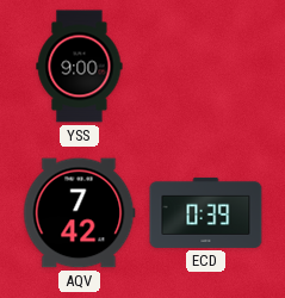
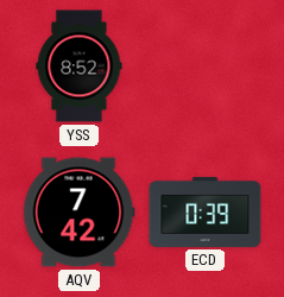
YSS: 9:00 -> 8:52 (80, 67)
